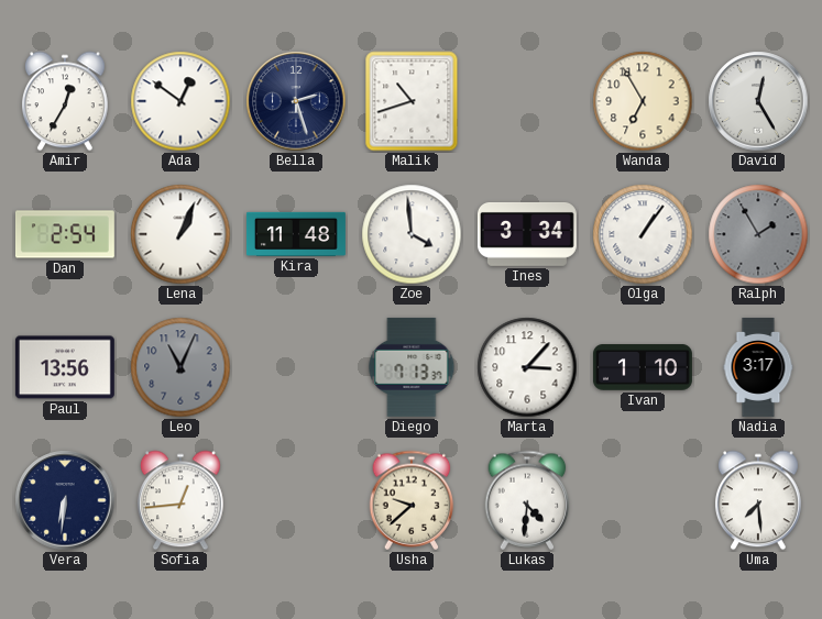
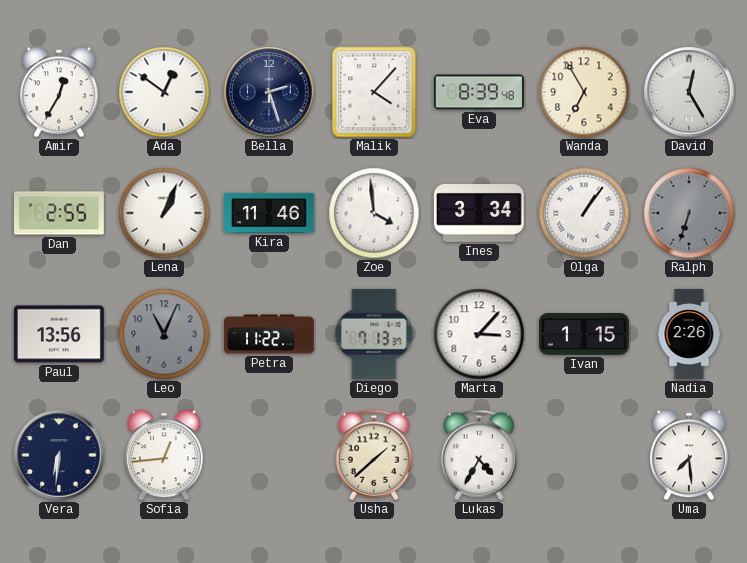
Malik: 10:42 -> 4:07 (374, 92)
Eva: none -> 8:39 (479, 92)
Dan: 2:54 -> 2:55 (59, 213)
Kira: 11:48 -> 11:46 (269, 213)
Ralph: 1:55 -> 6:33 (689, 213)
Petra: none -> 11:22 (269, 334)
Ivan: 1:10 -> 1:15 (584, 334)
Nadia: 3:17 -> 2:26 (689, 334)
Usha: 9:38 -> 1:38 (374, 455)
Lukas: 4:31 -> 4:35 (479, 455)
